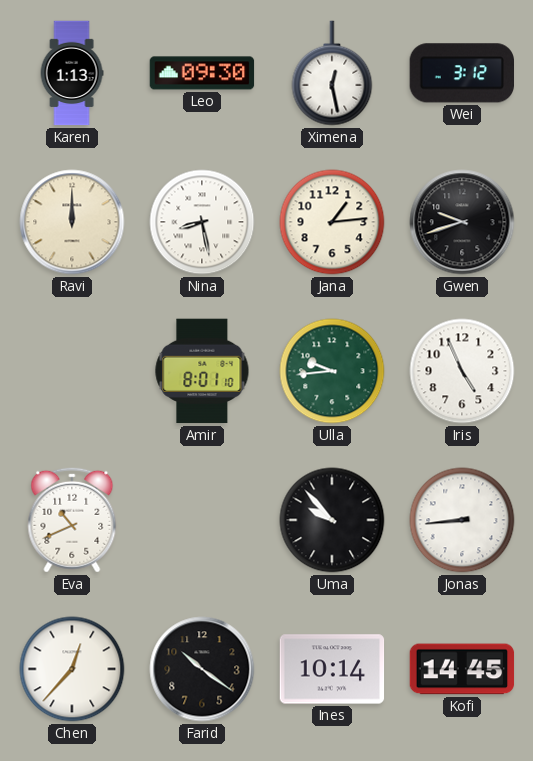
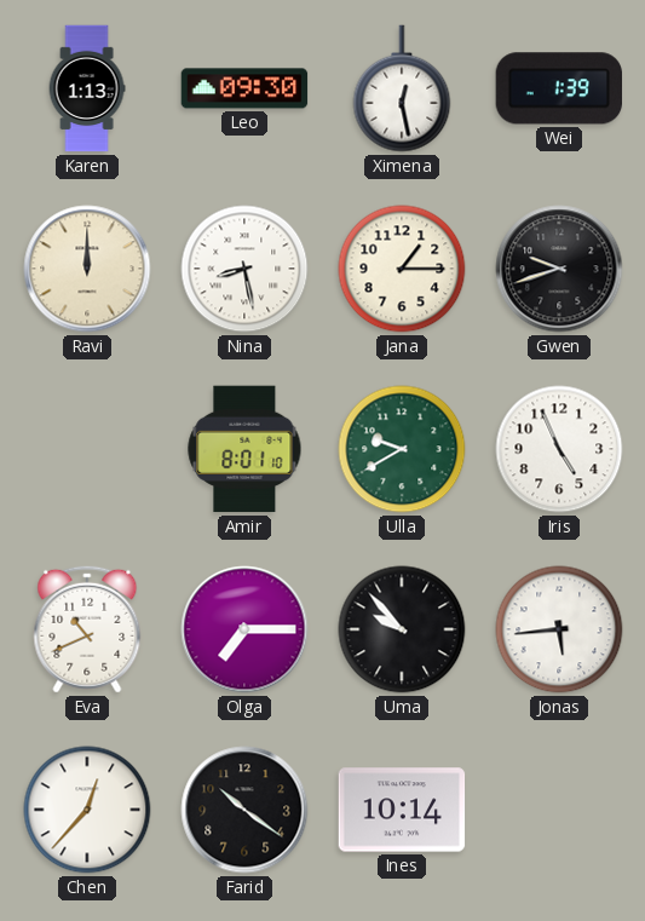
Wei: 3:12 -> 1:39 (558, 88)
Jana: 1:14 -> 1:15 (402, 269)
Ulla: 9:44 -> 9:40 (402, 449)
Olga: none -> 7:15 (244, 629)
Jonas: 8:44 -> 5:44 (559, 629)
Kofi: 14:45 -> none (462, 669)
